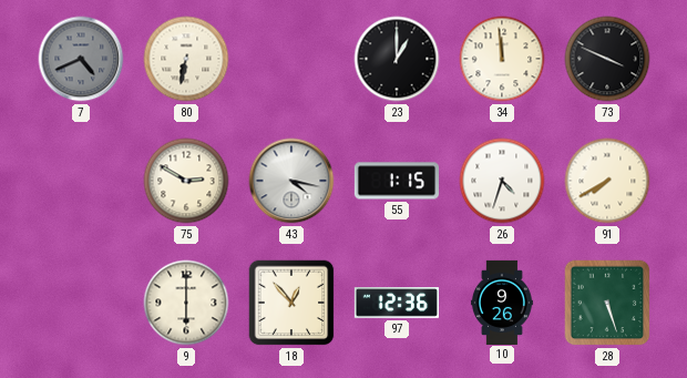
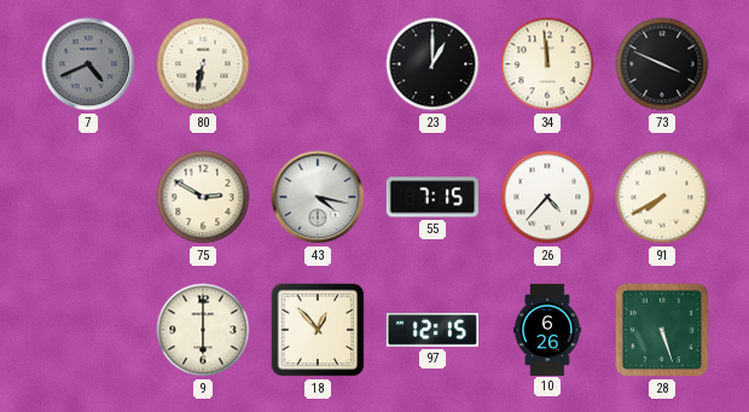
55: 1:15 -> 7:15 (431, 197)
26: 4:33 -> 4:37 (547, 197)
97: 12:36 -> 12:15 (431, 330)
10: 9:26 -> 6:26 (547, 329)
